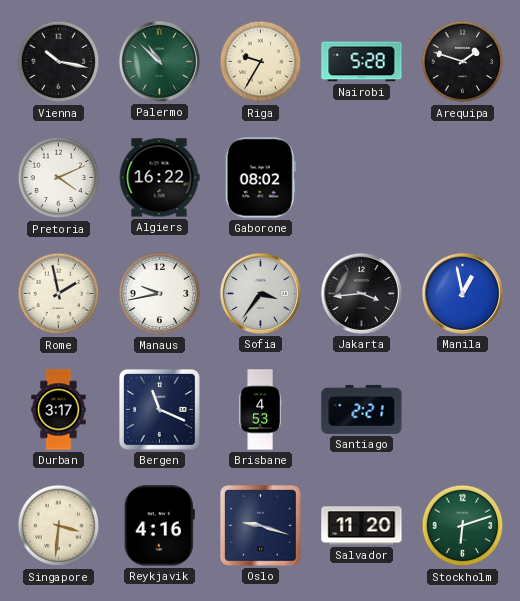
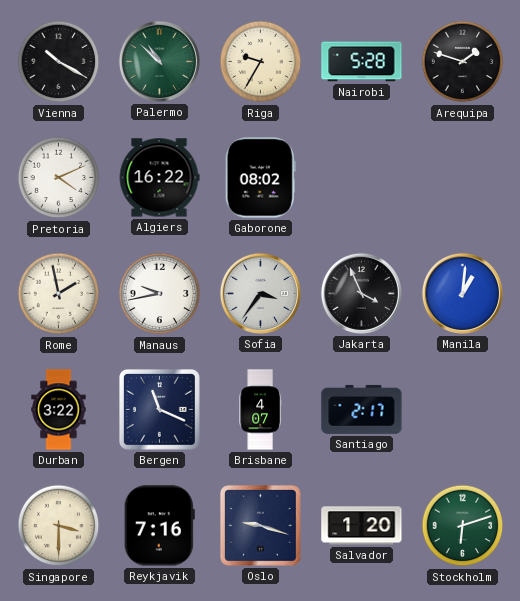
Vienna: 10:17 -> 10:20 (59, 62)
Jakarta: 3:44 -> 3:56 (361, 293)
Manila: 12:58 -> 1:01 (462, 293)
Durban: 3:17 -> 3:22 (59, 410)
Brisbane: 4:53 -> 4:07 (260, 410)
Santiago: 2:21 -> 2:17 (362, 409)
Singapore: 3:31 -> 3:30 (59, 526)
Reykjavik: 4:16 -> 7:16 (159, 526)
Salvador: 11:20 -> 1:20 (362, 526)
